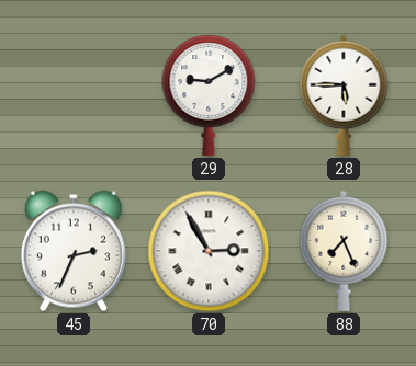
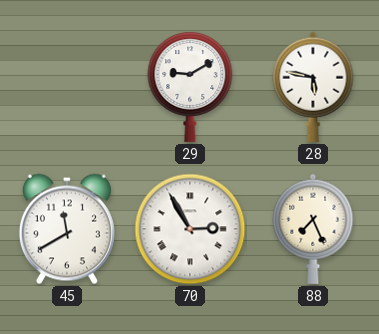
28: 5:45 -> 5:47 (313, 87)
45: 2:34 -> 11:40 (67, 229)
